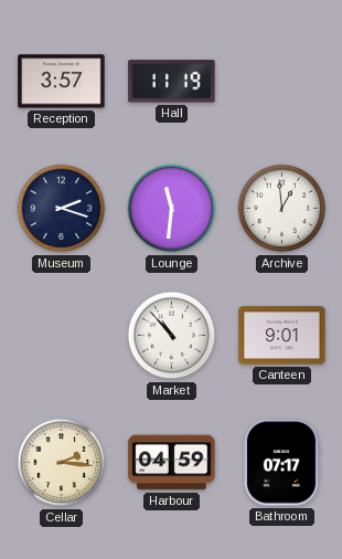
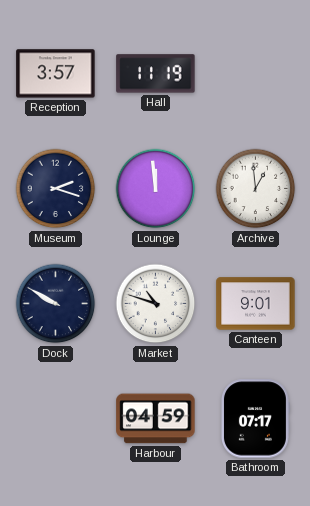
Lounge: 11:31 -> 11:59 (156, 189)
Dock: none -> 9:50 (56, 304)
Market: 10:53 -> 10:48 (156, 304)
Cellar: 2:16 -> none (62, 463)
